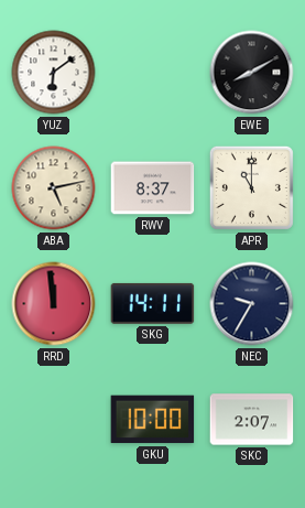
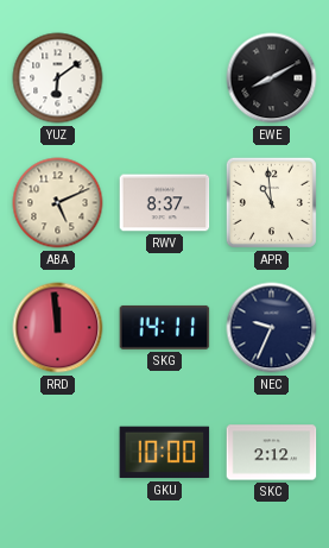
ABA: 5:13 -> 5:11 (58, 203)
APR: 11:00 -> 10:59 (271, 202)
NEC: 9:35 -> 9:34 (272, 328)
SKC: 2:07 -> 2:12 (272, 453)
